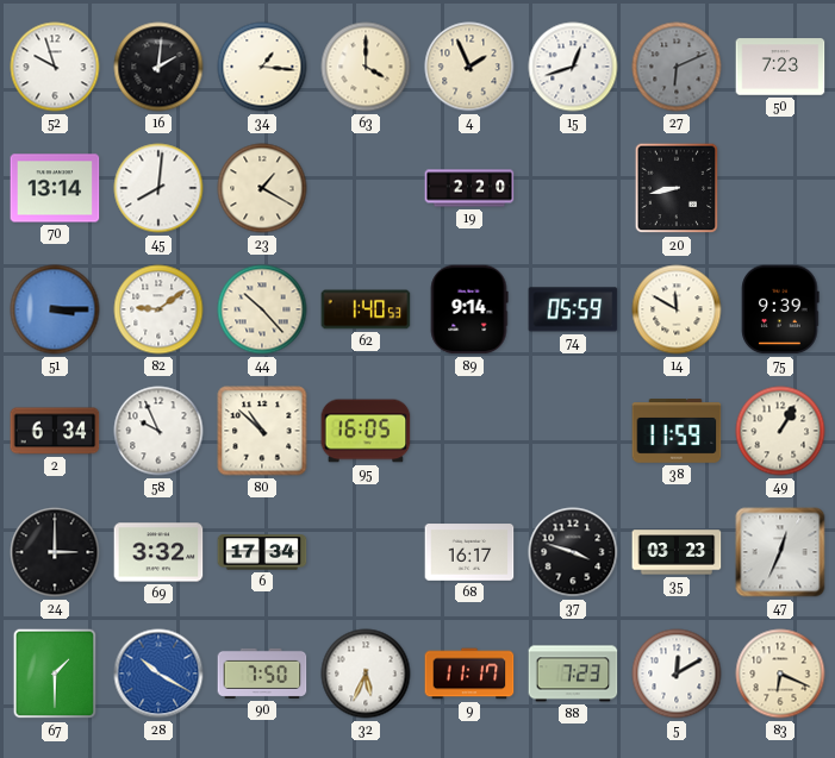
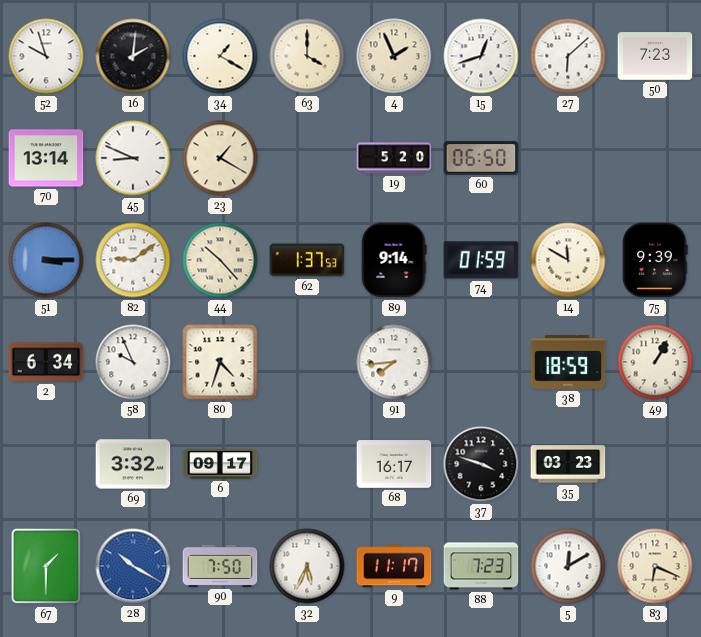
34: 1:16 -> 1:20 (220, 56)
27: 6:11 -> 6:08 (568, 56)
27 dial: grey -> white (568, 56)
45: 8:01 -> 8:49 (133, 158)
19: 2:20 -> 5:20 (394, 158)
60: none -> 06:50 (481, 158)
20: 8:43 -> none (677, 188)
62: 1:40 -> 1:37 (307, 260)
74: 05:59 -> 01:59 (481, 260)
80: 10:52 -> 4:33 (220, 362)
95: 16:05 -> none (366, 431)
91: none -> 7:44 (394, 362)
38: 11:59 -> 18:59 (568, 362)
24: 3:00 -> none (55, 552)
6: 17:34 -> 09:17 (220, 464)
47: 12:34 -> none (780, 552)
